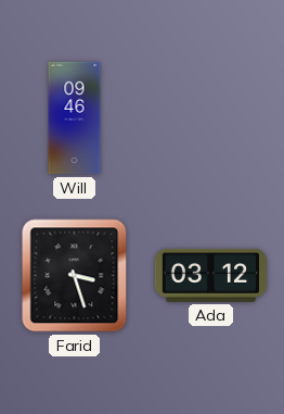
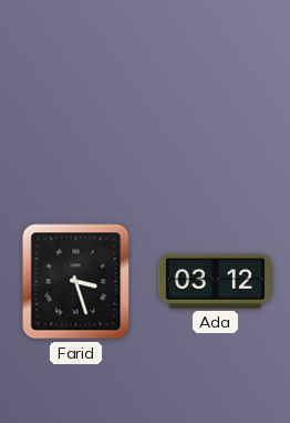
Will: 09:46 -> none (75, 118)
